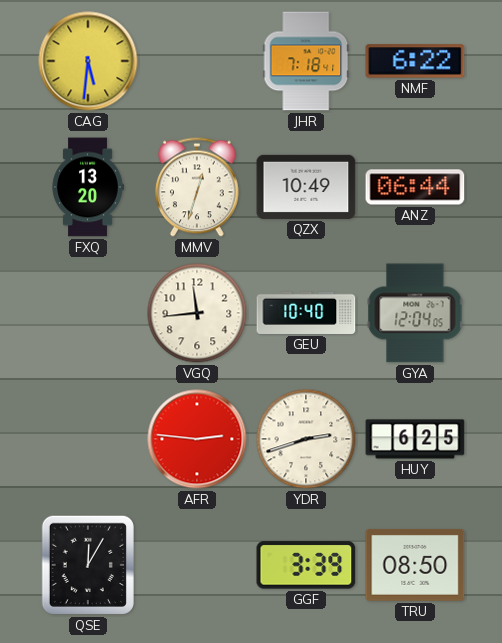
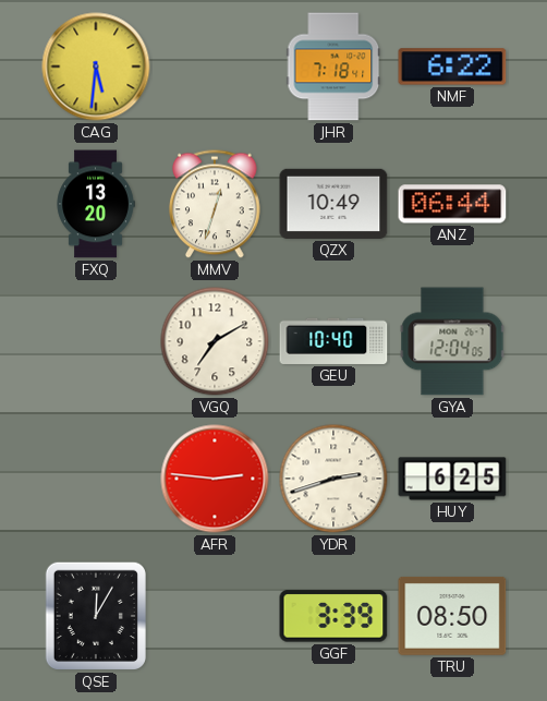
VGQ: 11:44 -> 7:10 (215, 341)
